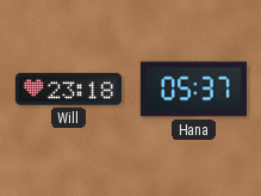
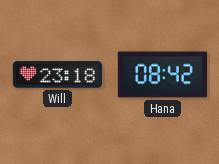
Hana: 05:37 -> 08:42 (162, 75)
